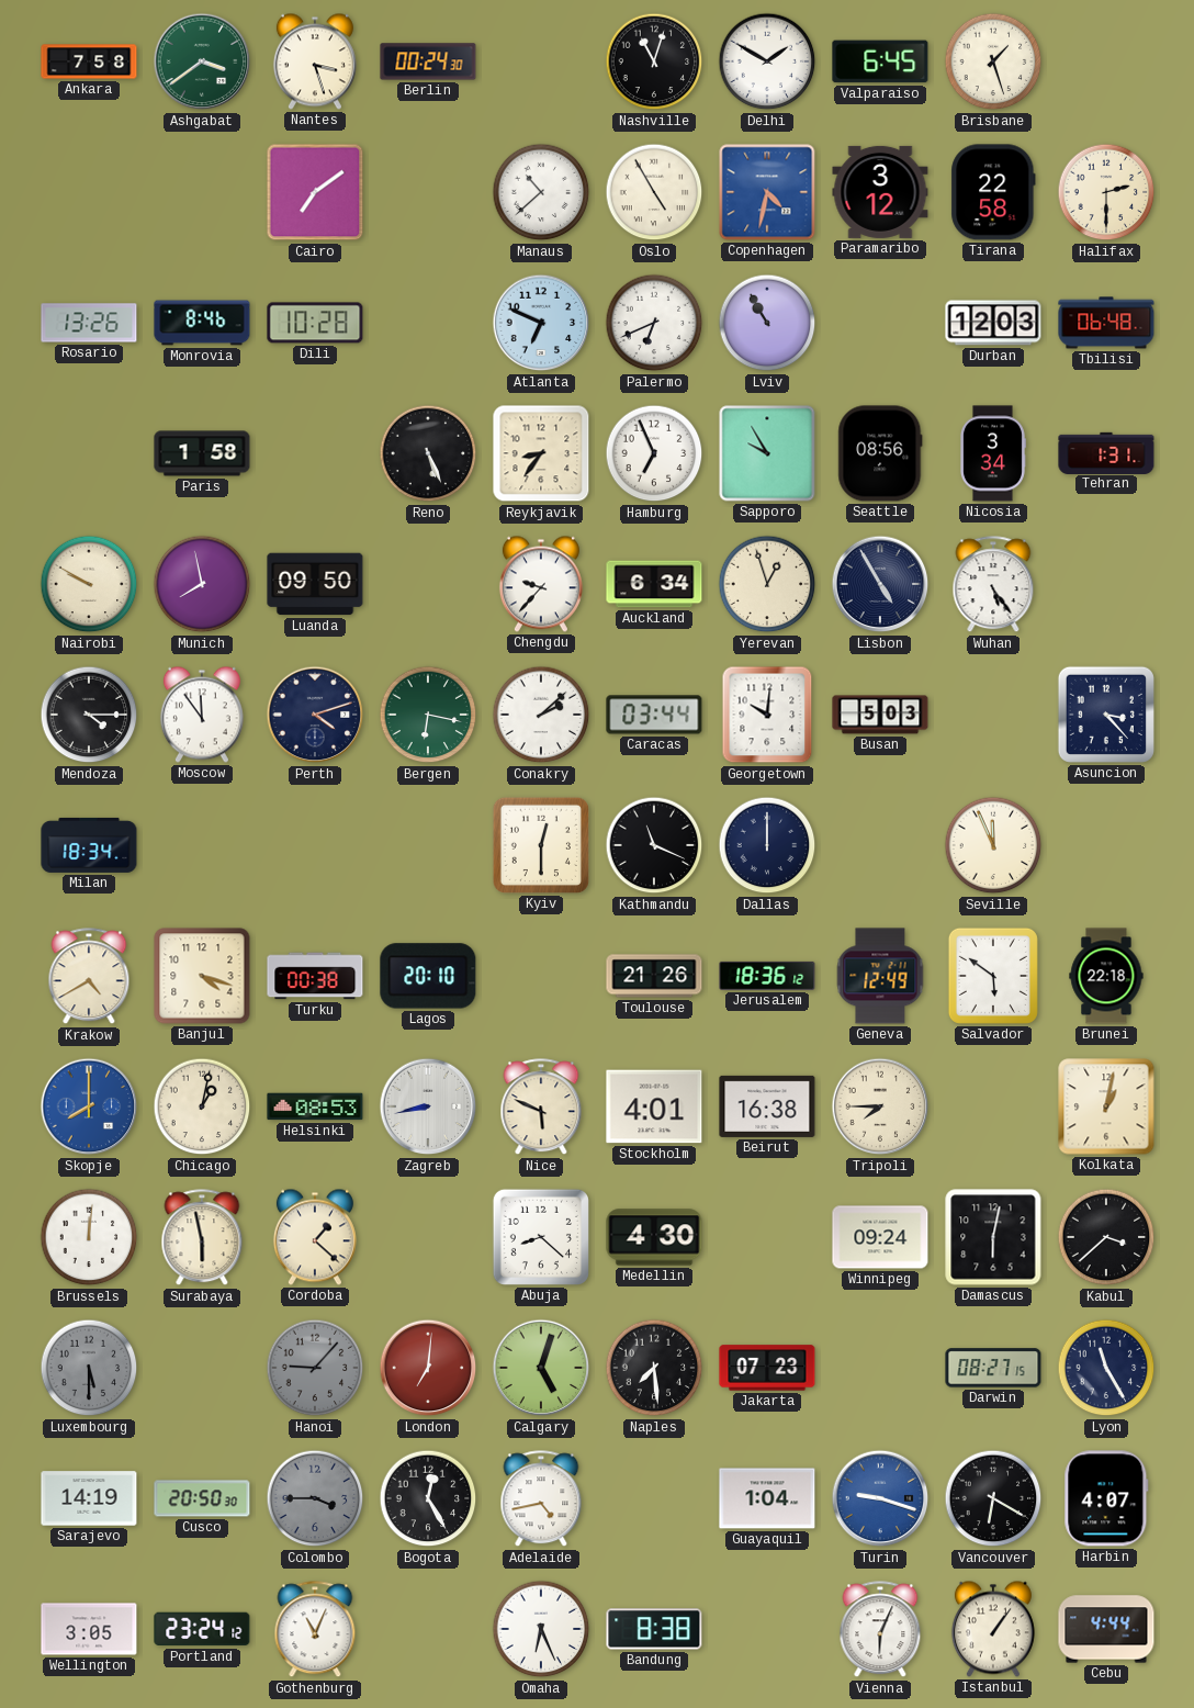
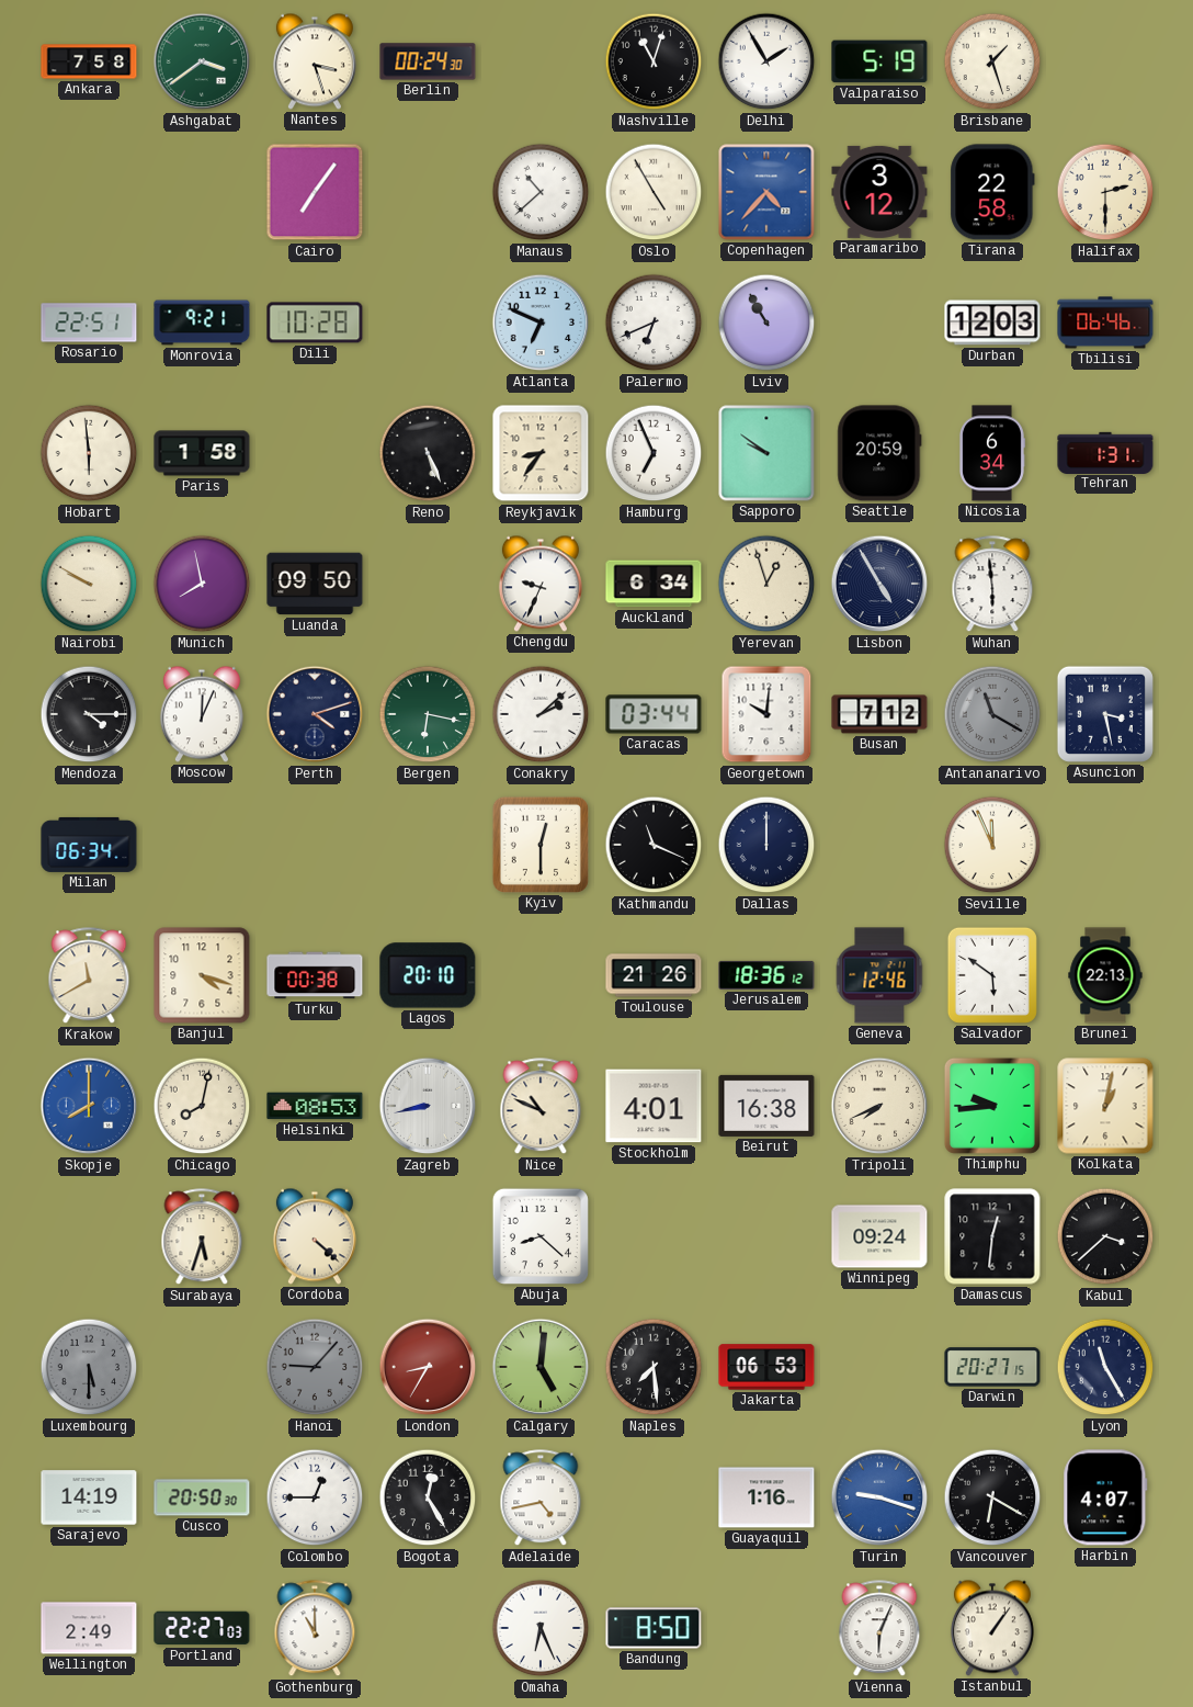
Delhi: 1:50 -> 1:55 (766, 61)
Valparaiso: 6:45 -> 5:19 (879, 61)
Cairo: 7:09 -> 7:06 (315, 192)
Copenhagen: 4:32 -> 4:37 (766, 192)
Rosario: 13:26 -> 22:51 (89, 323)
Monrovia: 8:46 -> 9:21 (202, 323)
Tbilisi: 06:48 -> 06:46 (1105, 323)
Hobart: none -> 5:59 (89, 453)
Sapporo: 9:55 -> 9:51 (766, 453)
Seattle: 08:56 -> 20:59 (879, 453)
Nicosia: 3:34 -> 6:34 (991, 453)
Chengdu: 9:37 -> 9:34 (541, 584)
Wuhan: 5:24 -> 5:59 (992, 585)
Moscow: 11:54 -> 12:04 (202, 714)
Busan: 5:03 -> 7:12 (879, 714)
Antananarivo: none -> 11:20 (992, 714)
Asuncion: 3:23 -> 3:28 (1105, 714)
Milan: 18:34 -> 06:34 (89, 845)
Krakow: 4:40 -> 11:40 (89, 976)
Geneva: 12:49 -> 12:46 (879, 975)
Brunei: 22:18 -> 22:13 (1105, 975)
Chicago: 1:02 -> 8:02 (202, 1106)
Nice: 5:49 -> 10:49 (541, 1107)
Tripoli: 7:45 -> 7:41 (879, 1106)
Thimphu: none -> 9:44 (992, 1106)
Brussels: 12:01 -> none (89, 1237)
Surabaya: 5:58 -> 5:33 (202, 1237)
Cordoba: 1:22 -> 4:22 (315, 1236)
Medellin: 4:30 -> none (654, 1237)
Damascus: 6:02 -> 12:31 (992, 1236)
London: 7:01 -> 8:35 (428, 1367)
Calgary: 5:03 -> 5:01 (541, 1367)
Jakarta: 07:23 -> 06:53 (766, 1367)
Darwin: 08:27 -> 20:27 (992, 1367)
Colombo: 3:45 -> 12:45 (315, 1497)
Colombo dial: grey -> white (315, 1497)
Guayaquil: 1:04 -> 1:16 (766, 1497)
Wellington: 3:05 -> 2:49 (89, 1628)
Portland: 23:24 -> 22:27 (202, 1628)
Gothenburg: 11:04 -> 11:00 (315, 1629)
Bandung: 8:38 -> 8:50 (654, 1628)
Cebu: 4:44 -> none (1106, 1629)
